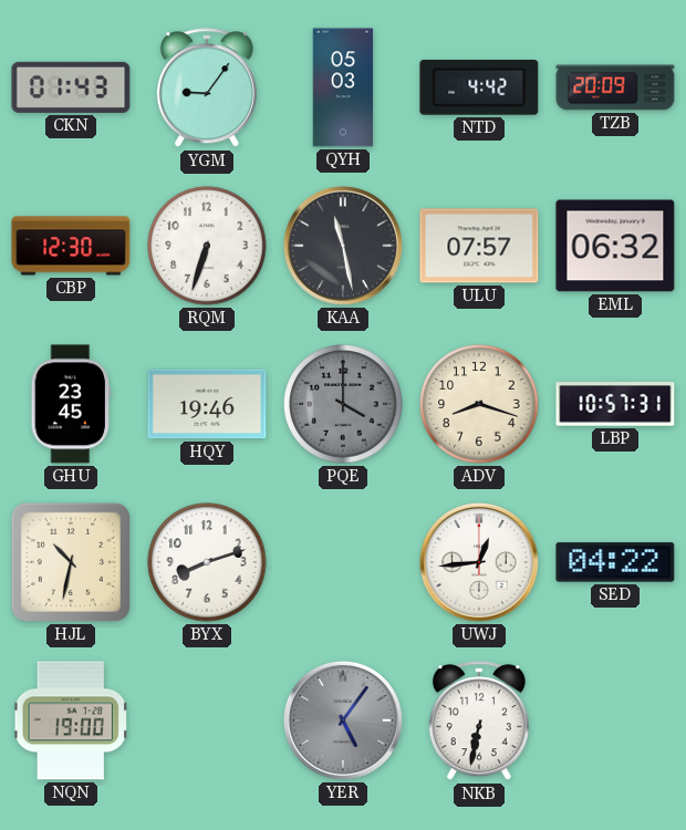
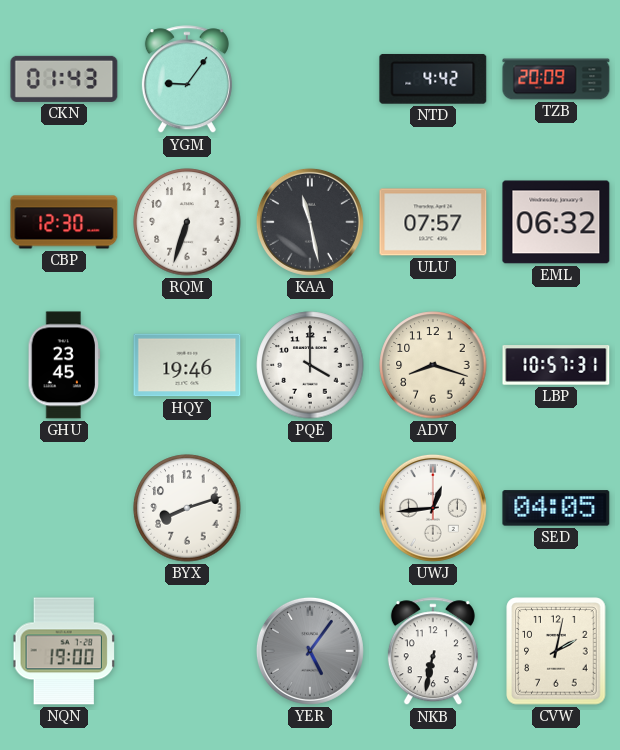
QYH: 05:03 -> none (343, 87)
PQE dial: grey -> white (310, 365)
HJL: 10:32 -> none (71, 562)
SED: 04:22 -> 04:05 (556, 508)
CVW: none -> 2:02 (556, 651)
